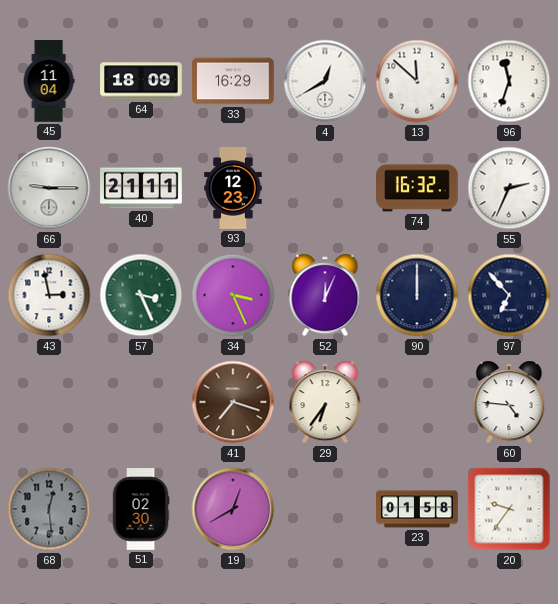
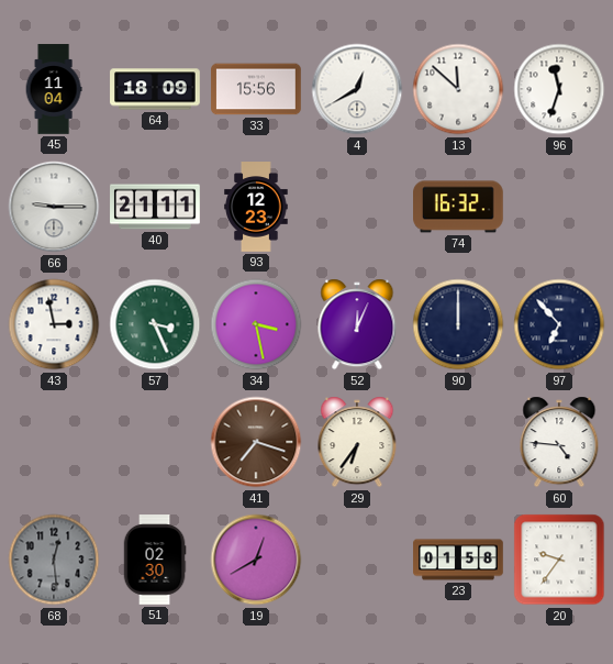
33: 16:29 -> 15:56 (256, 89)
55: 2:34 -> none (509, 188)
34: 3:26 -> 3:28 (256, 324)
